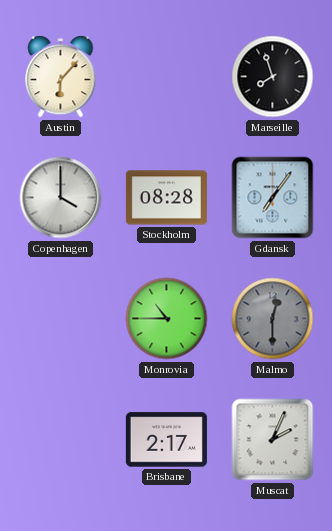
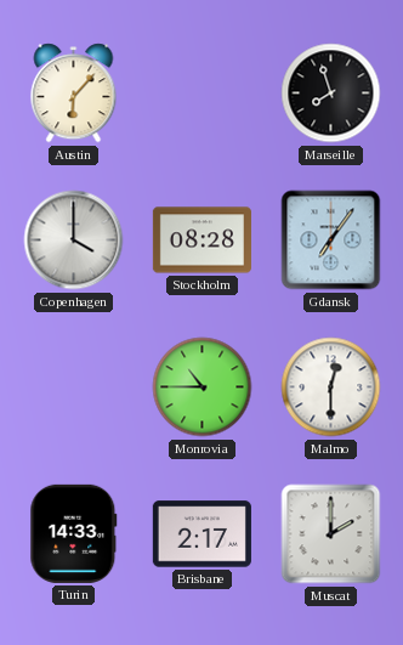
Malmo dial: grey -> white (331, 387)
Turin: none -> 14:33 (74, 533)
Muscat: 2:04 -> 2:00 (331, 534)
